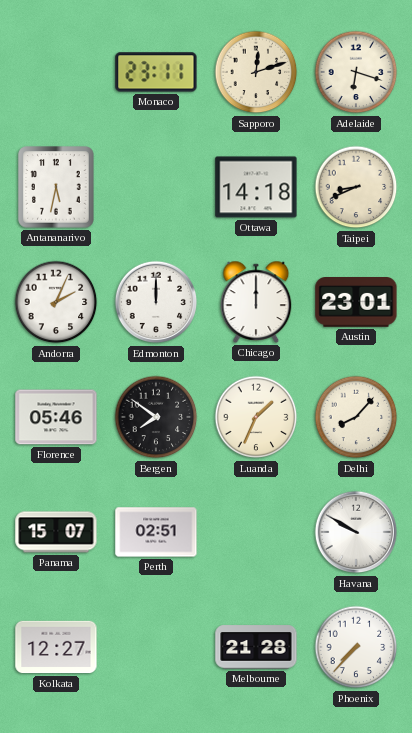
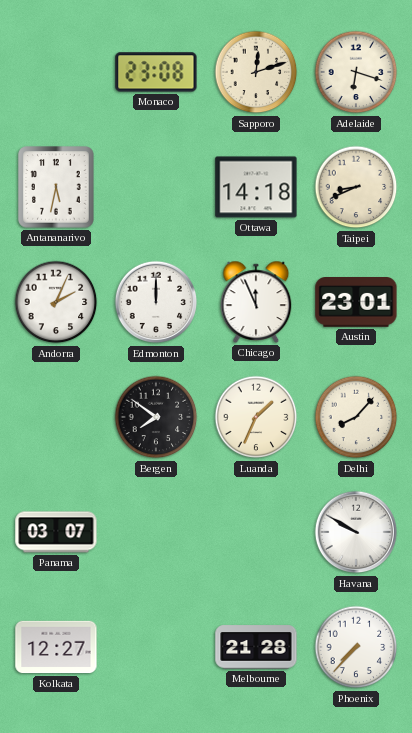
Monaco: 23:11 -> 23:08 (156, 72)
Chicago: 12:00 -> 11:56 (256, 302)
Florence: 05:46 -> none (56, 417)
Panama: 15:07 -> 03:07 (56, 532)
Perth: 02:51 -> none (156, 532)
